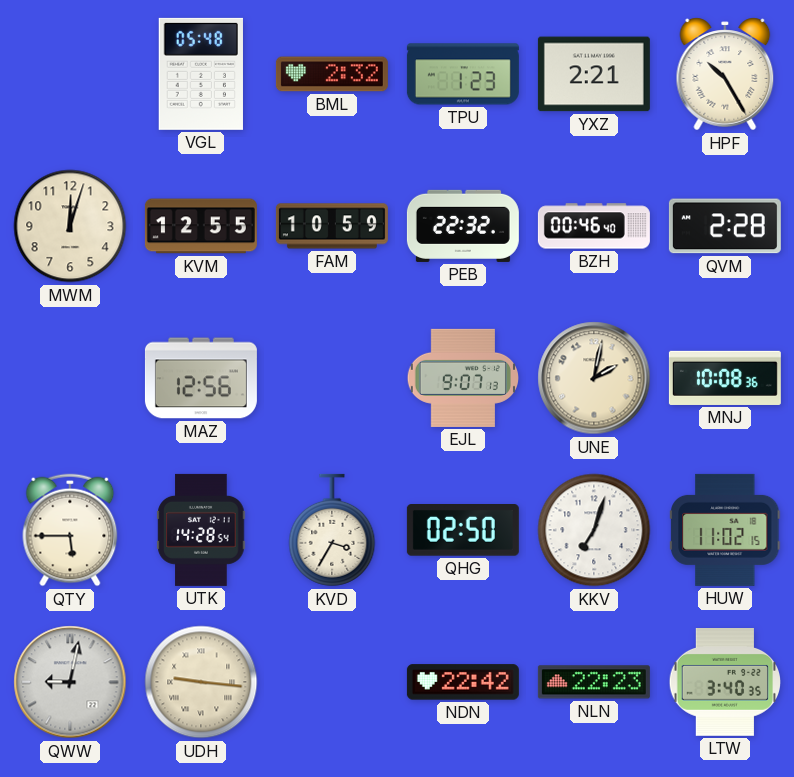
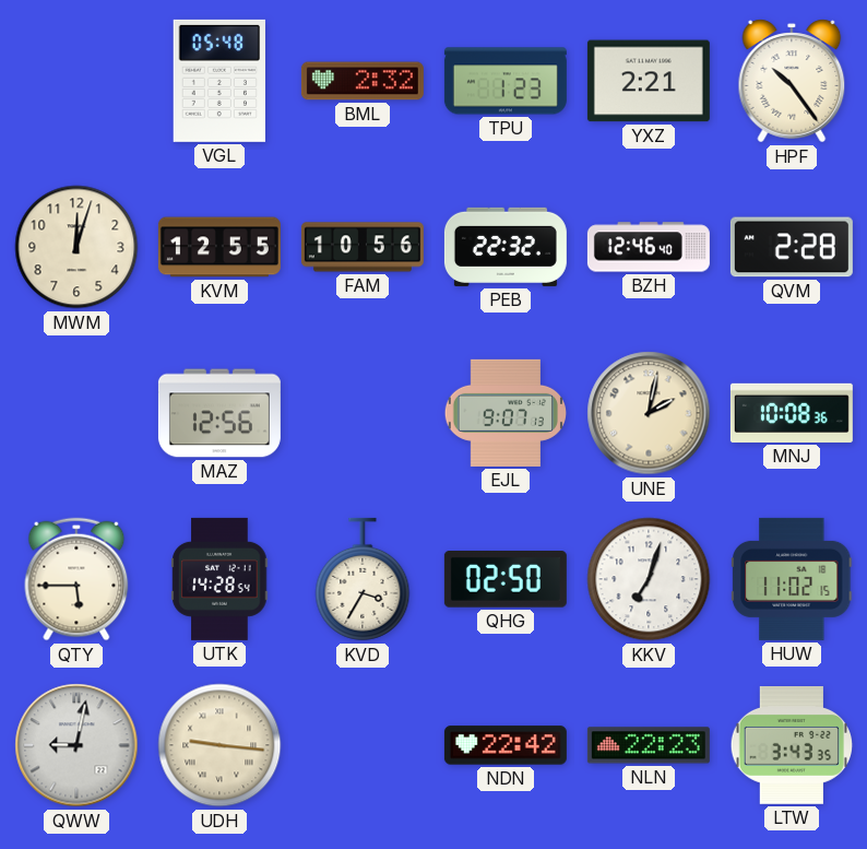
HPF: 10:25 -> 10:24 (792, 81)
FAM: 10:59 -> 10:56 (363, 247)
BZH: 00:46 -> 12:46 (649, 247)
LTW: 3:40 -> 3:43 (792, 746)
